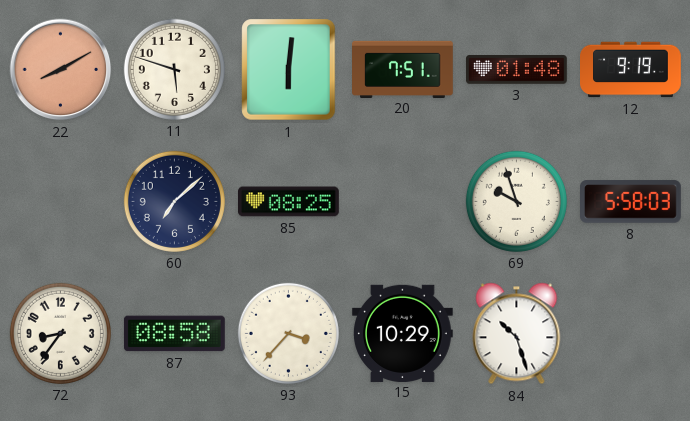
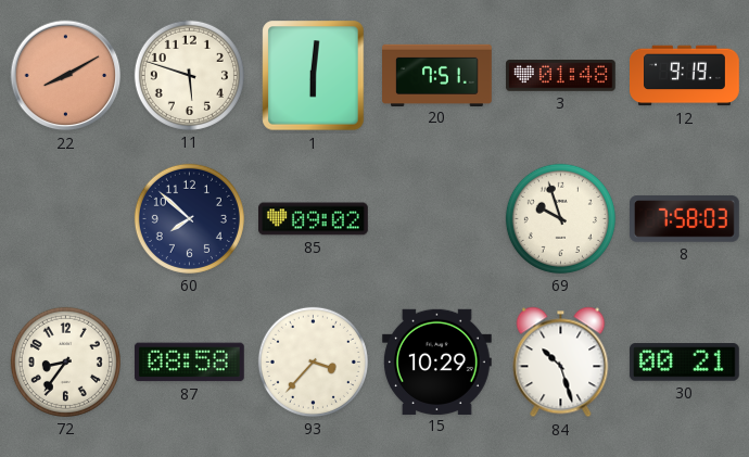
60: 7:08 -> 7:52 (189, 218)
85: 08:25 -> 09:02 (314, 219)
8: 5:58 -> 7:58 (685, 219)
30: none -> 00:21 (684, 363)
